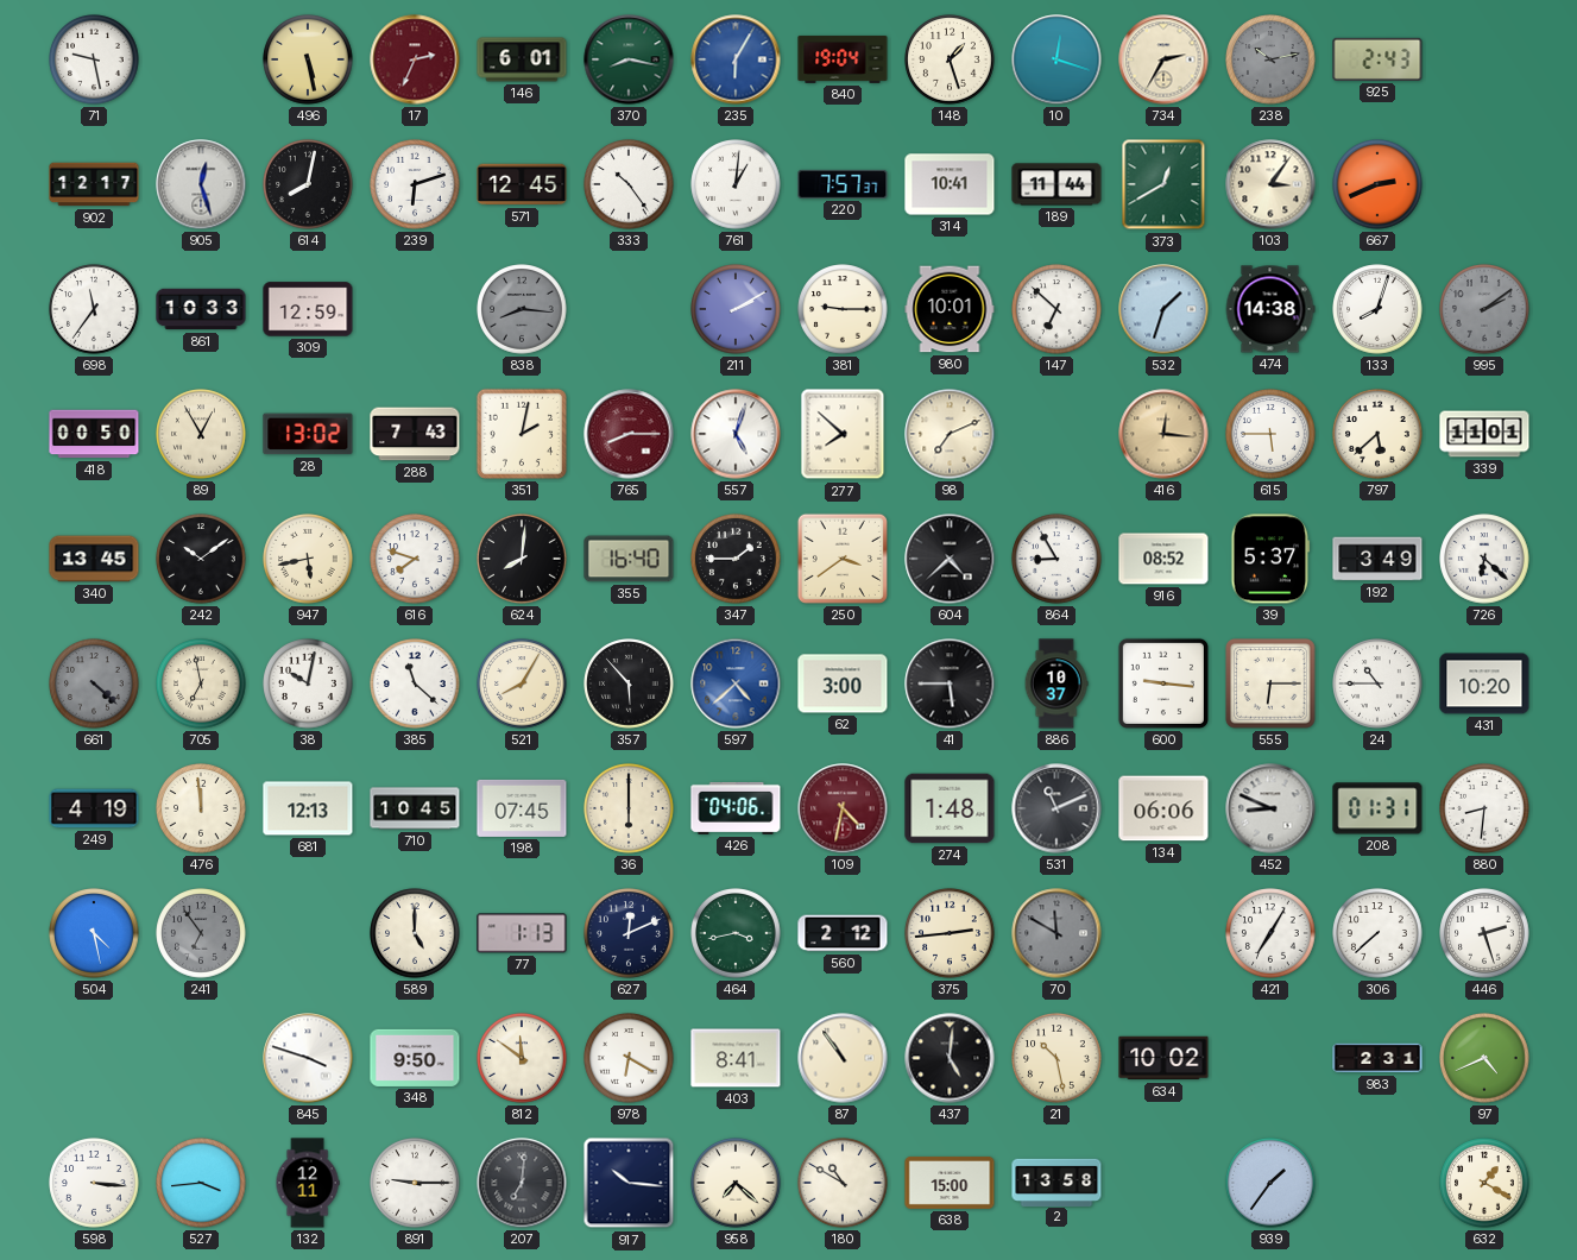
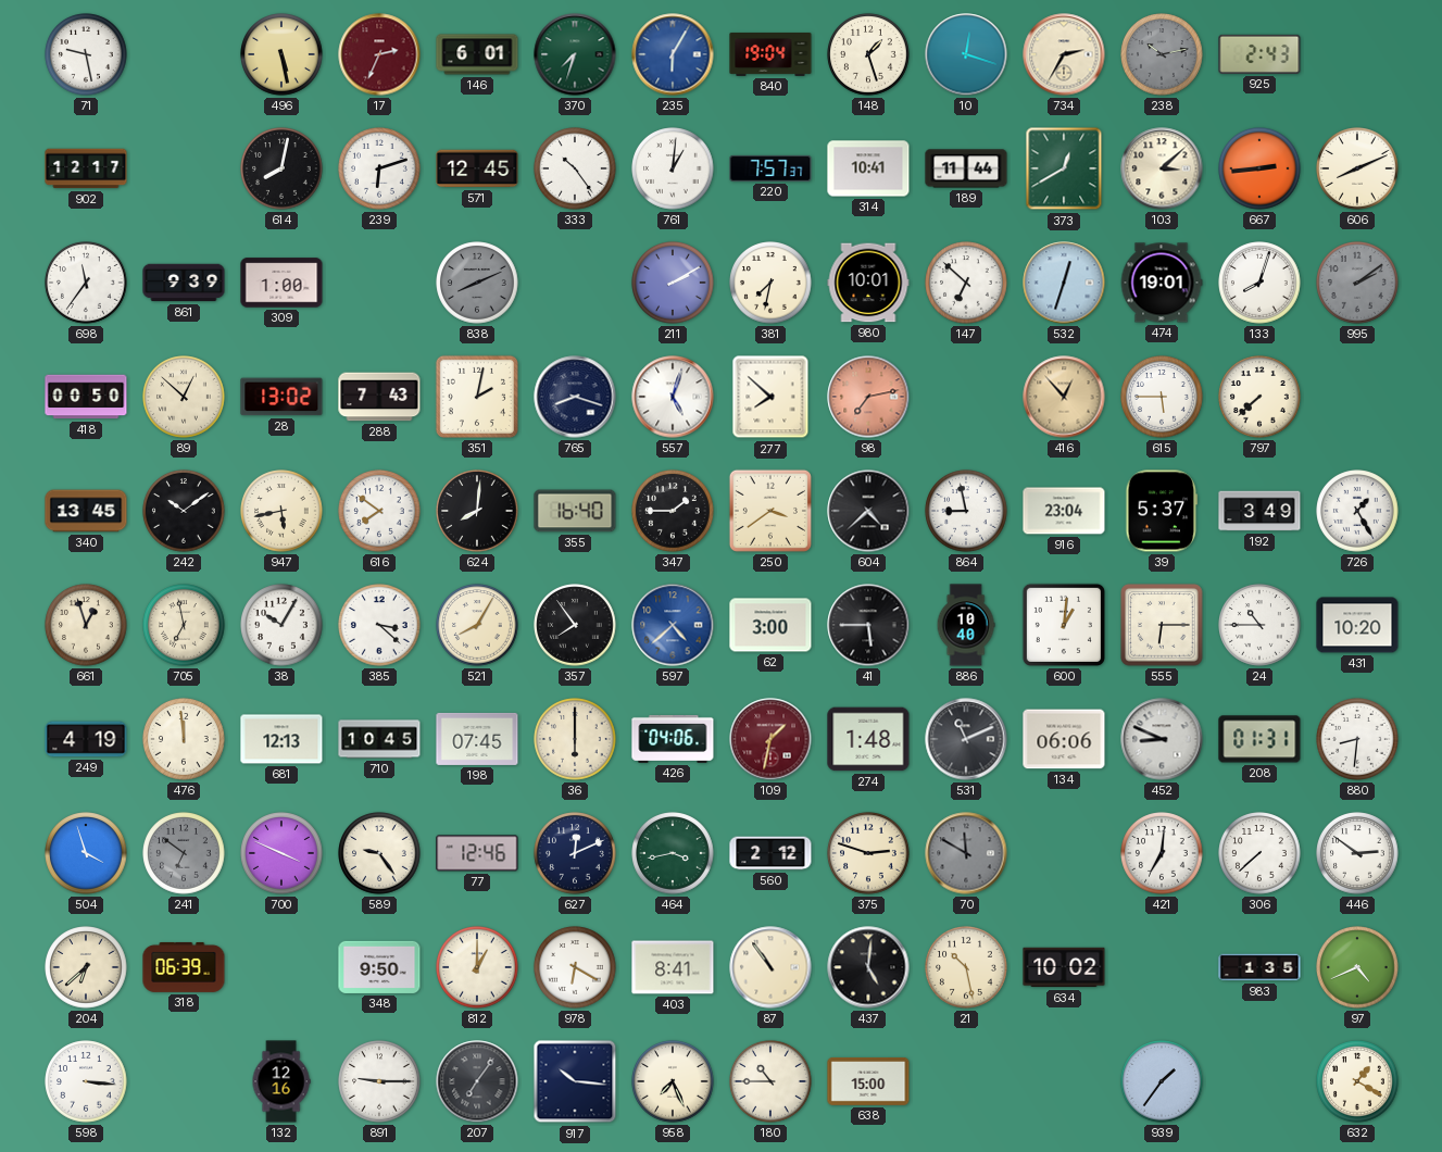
370: 8:17 -> 7:33 (575, 54)
905: 12:27 -> none (201, 184)
103: 3:06 -> 3:08 (1162, 168)
667: 2:41 -> 2:44 (1259, 168)
606: none -> 8:11 (1357, 168)
861: 10:33 -> 9:39 (184, 283)
309: 12:59 -> 1:00 (281, 283)
838: 8:16 -> 8:11 (477, 283)
381: 9:15 -> 7:32 (770, 283)
532: 1:33 -> 12:33 (1064, 283)
474: 14:38 -> 19:01 (1162, 283)
89: 12:55 -> 12:52 (184, 397)
765: 8:15 -> 8:18 (575, 397)
765 dial: burgundy -> navy (575, 397)
98: 7:11 -> 7:13 (868, 397)
98 dial: cream -> salmon (868, 397)
416: 12:16 -> 12:53 (1064, 397)
797: 5:38 -> 7:38 (1259, 397)
339: 11:01 -> none (1484, 434)
616: 7:48 -> 7:51 (379, 511)
864: 8:55 -> 8:58 (966, 511)
916: 08:52 -> 23:04 (1064, 511)
726: 6:22 -> 1:25 (1357, 511)
661: 4:22 -> 12:57 (86, 625)
661 dial: grey -> cream (86, 625)
38: 10:02 -> 10:05 (281, 625)
385: 11:22 -> 3:22 (379, 625)
357: 5:53 -> 7:54 (575, 625)
886: 10:37 -> 10:40 (966, 625)
600: 9:16 -> 1:01 (1064, 625)
109: 4:32 -> 1:32 (770, 739)
504: 4:28 -> 3:57 (86, 853)
241: 6:54 -> 6:51 (184, 853)
700: none -> 3:49 (281, 853)
589: 5:00 -> 9:24 (379, 853)
77: 1:13 -> 12:46 (477, 853)
375: 2:44 -> 2:48 (868, 853)
421: 7:05 -> 7:01 (1162, 853)
446: 2:27 -> 2:51 (1357, 853)
204: none -> 6:38 (86, 967)
318: none -> 06:39 (184, 967)
845: 3:48 -> none (308, 1058)
812: 11:51 -> 1:00 (477, 967)
983: 2:31 -> 1:35 (1259, 967)
527: 3:44 -> none (201, 1183)
132: 12:11 -> 12:16 (281, 1081)
207: 7:01 -> 7:06 (477, 1081)
958: 7:22 -> 7:26 (673, 1081)
180: 10:50 -> 10:45 (770, 1081)
2: 13:58 -> none (1056, 1182)
